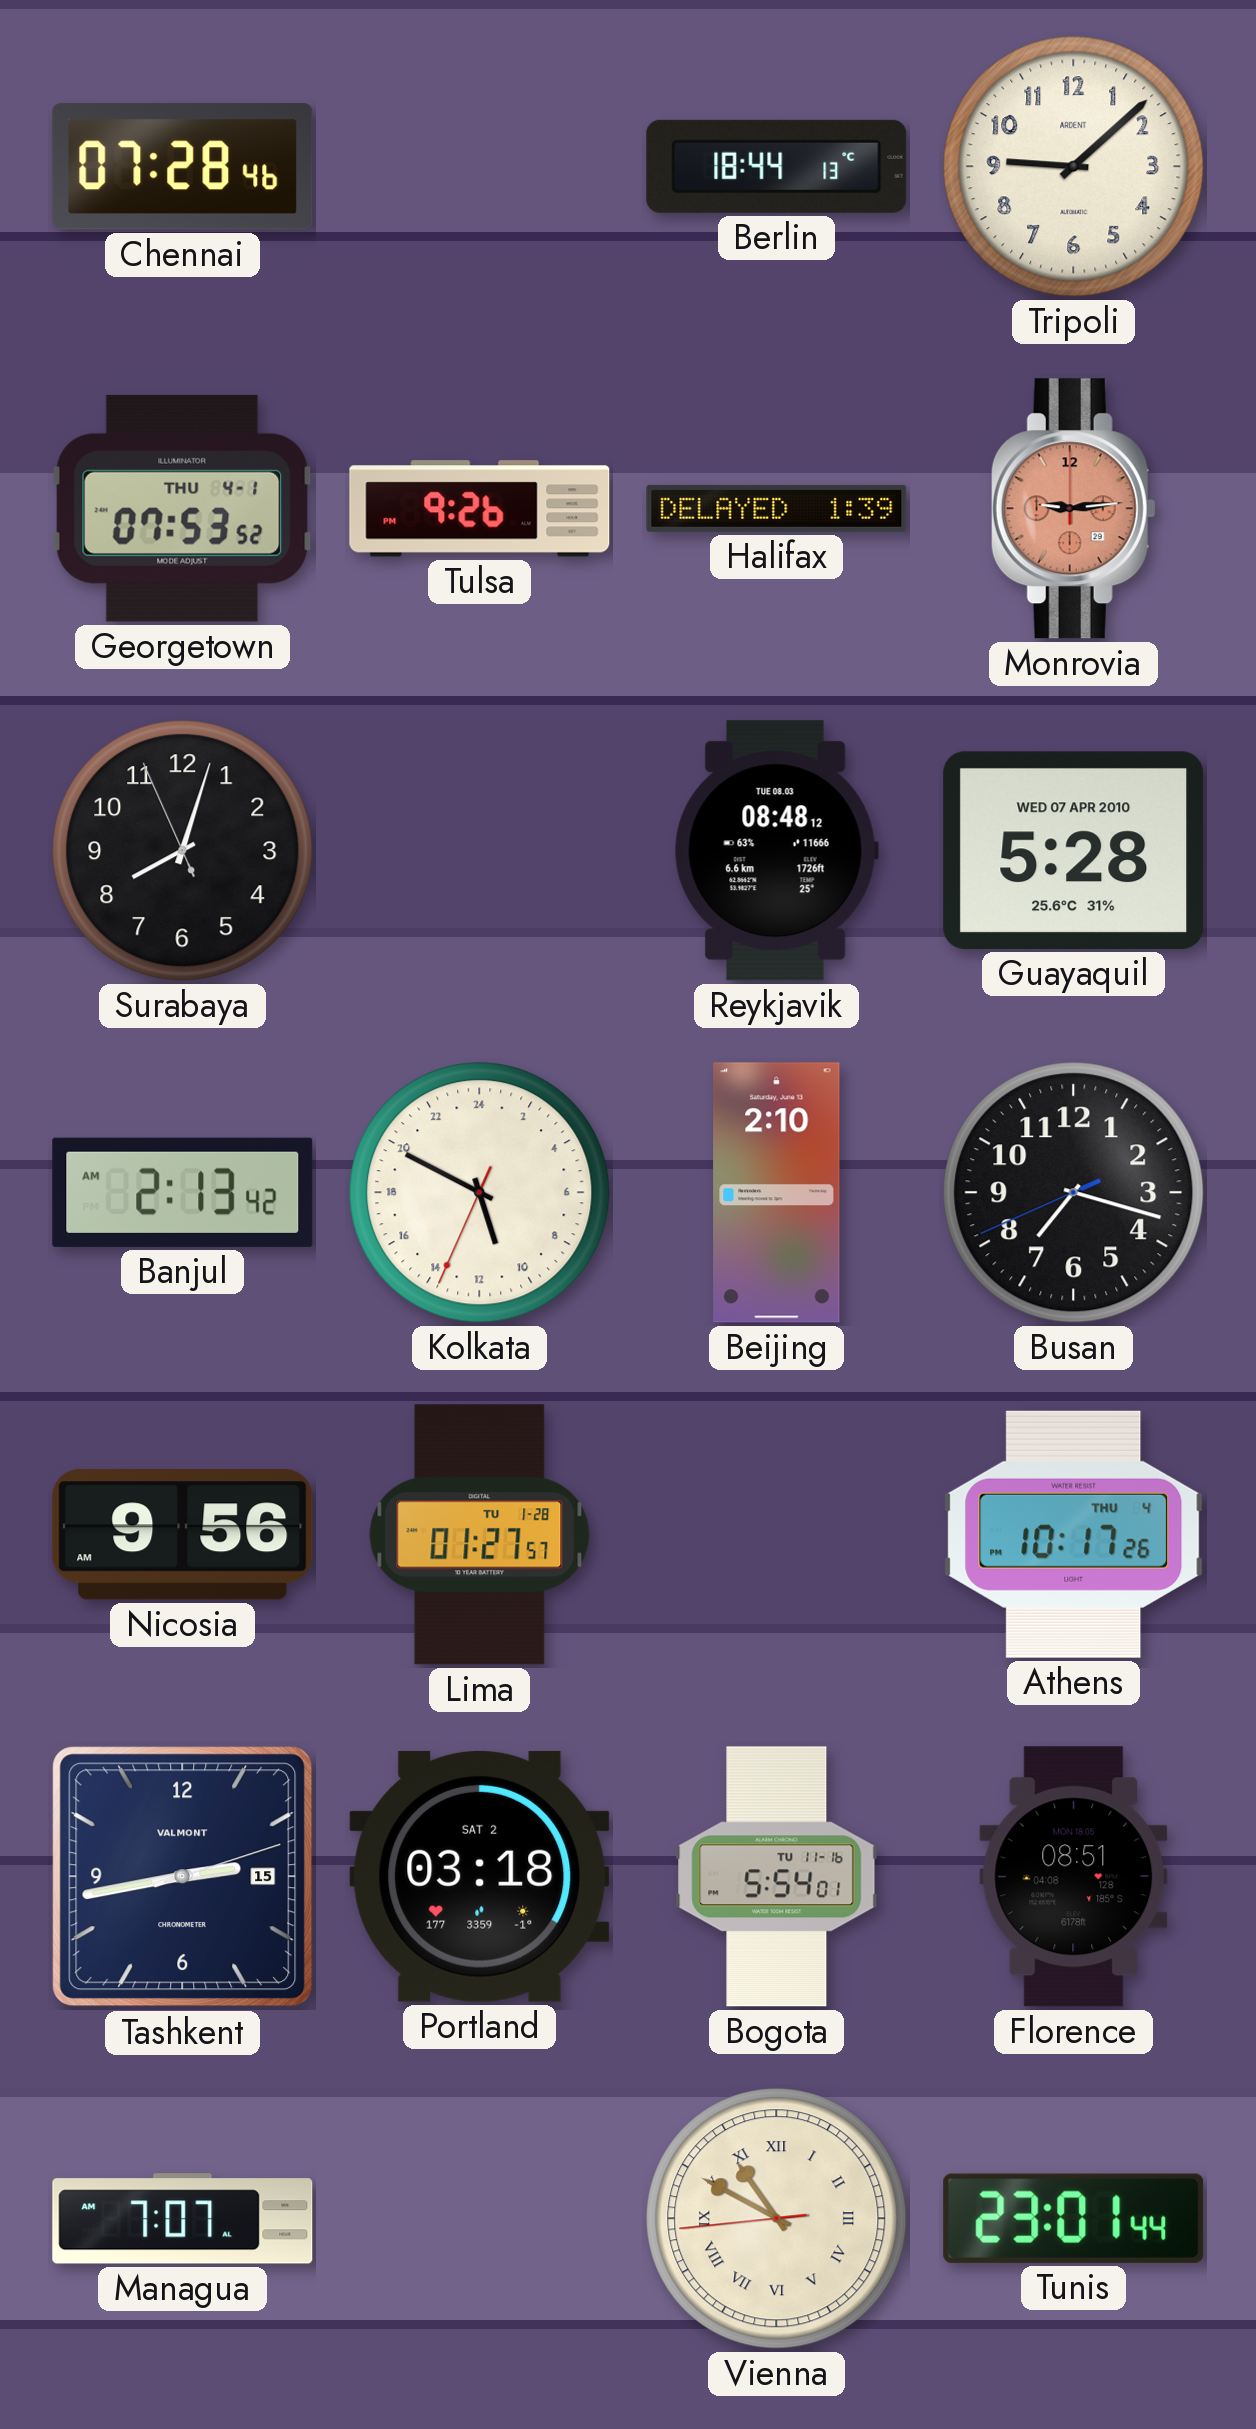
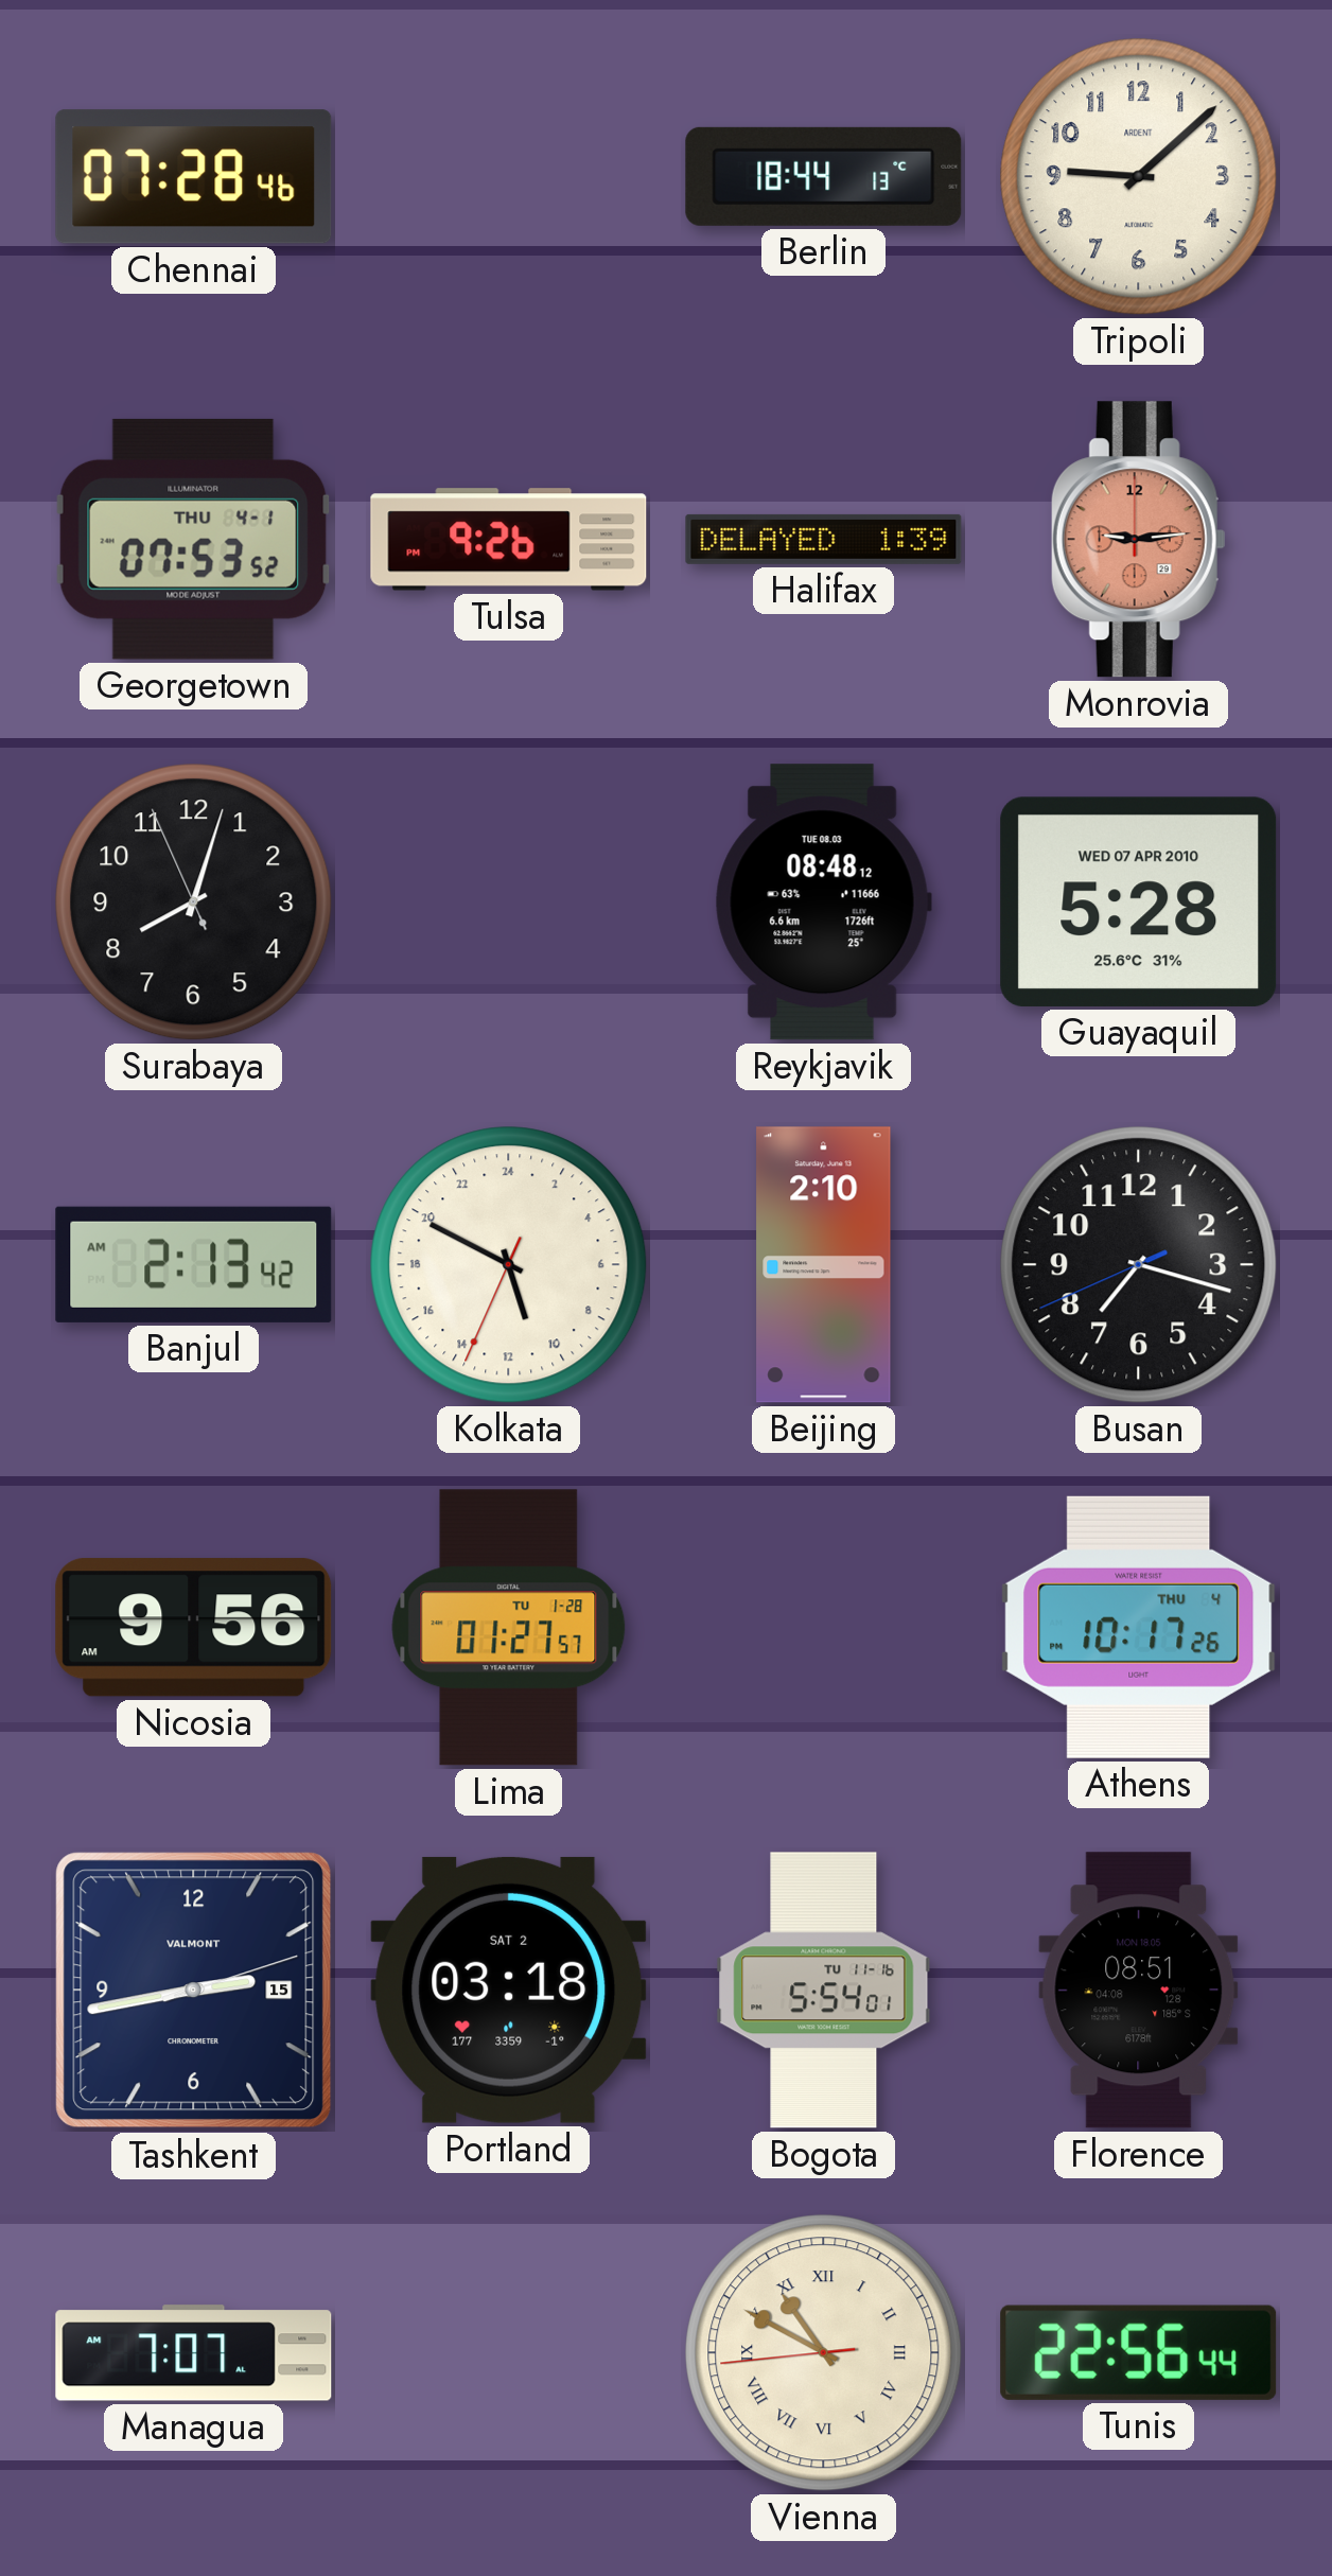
Tunis: 23:01 -> 22:56 (1139, 2352)
